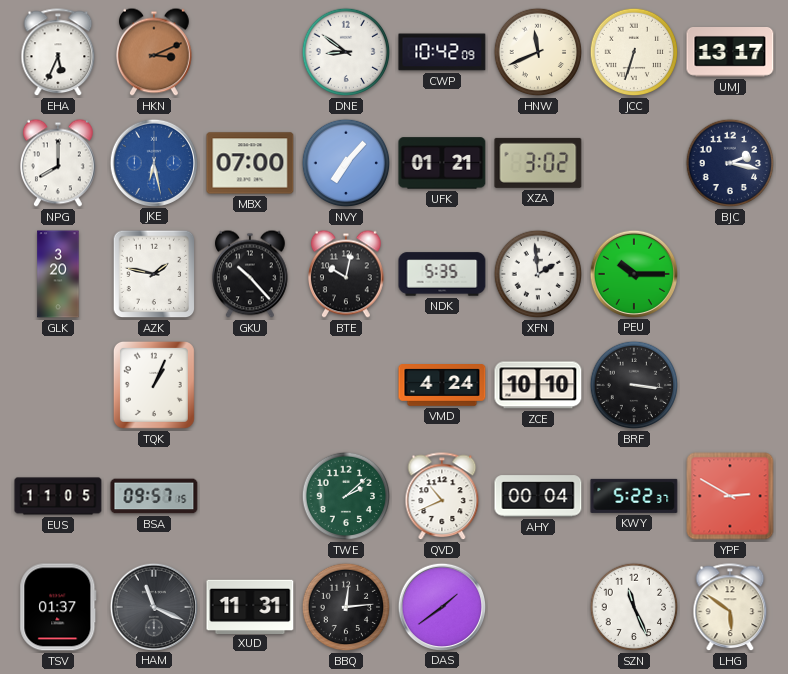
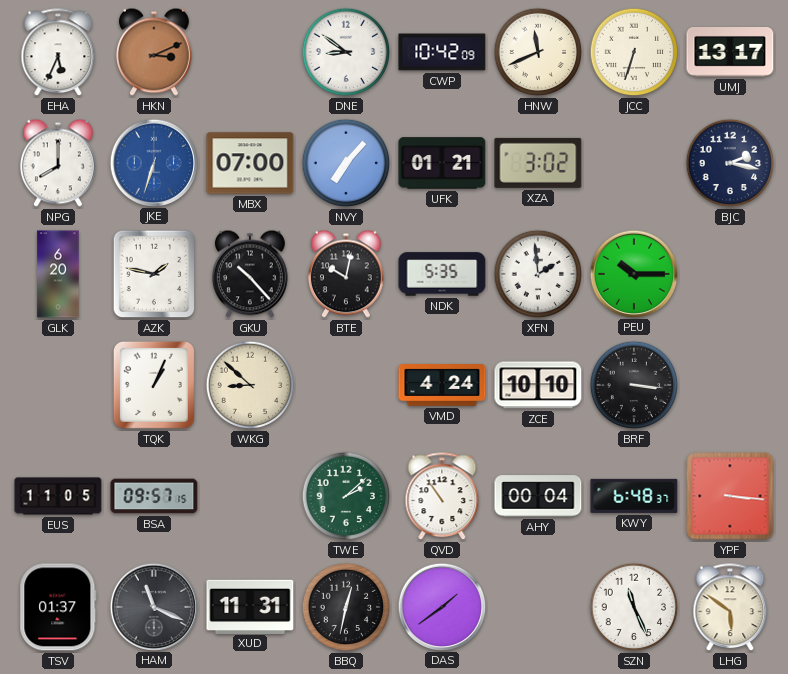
JKE: 6:28 -> 6:33 (153, 162)
GLK: 3:20 -> 6:20 (58, 274)
WKG: none -> 8:52 (250, 385)
QVD: 10:41 -> 10:54 (442, 497)
KWY: 5:22 -> 6:48 (634, 496)
YPF: 2:50 -> 3:16 (730, 496)
BBQ: 12:14 -> 12:32 (346, 607)
